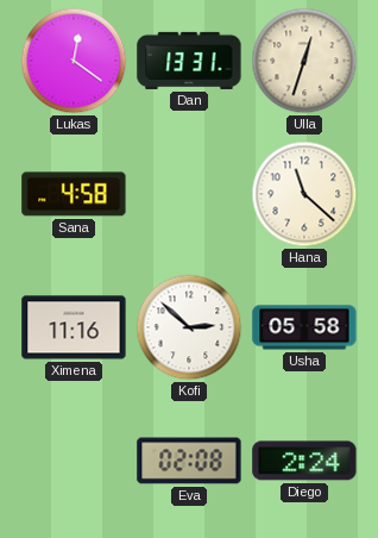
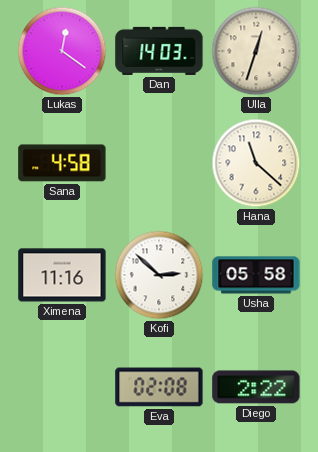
Dan: 13:31 -> 14:03 (159, 51)
Diego: 2:24 -> 2:22 (256, 387)
